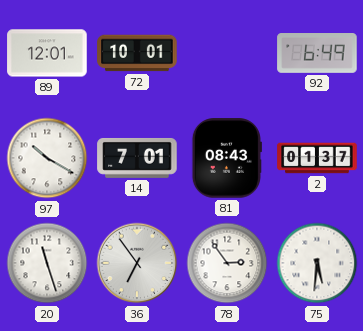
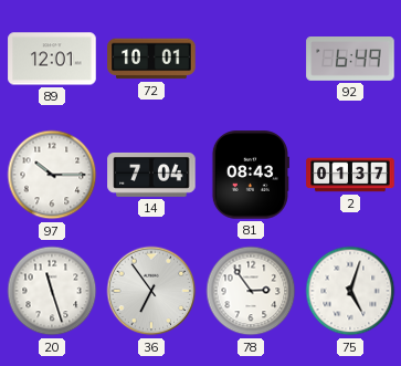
97: 10:20 -> 10:15 (52, 175)
14: 7:01 -> 7:04 (151, 175)
75: 5:31 -> 5:03 (350, 291)
